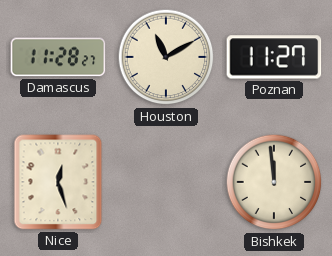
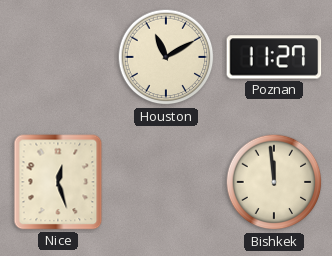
Damascus: 11:28 -> none (58, 57)
